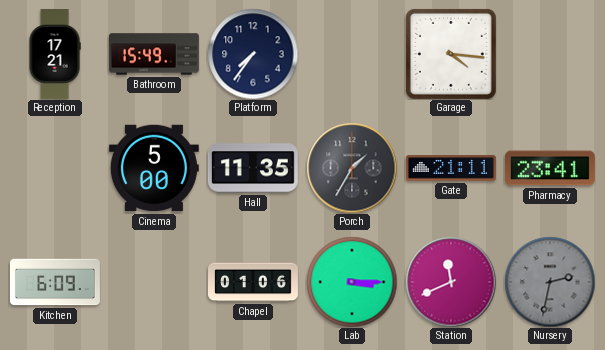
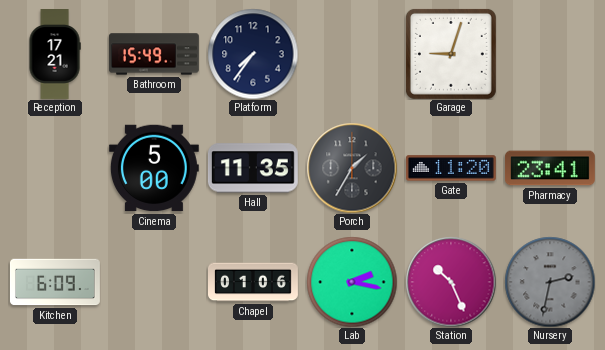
Garage: 4:16 -> 9:03 (451, 54)
Gate: 21:11 -> 11:20 (451, 168)
Lab: 3:15 -> 2:17 (352, 282)
Station: 11:41 -> 10:26 (451, 282)
